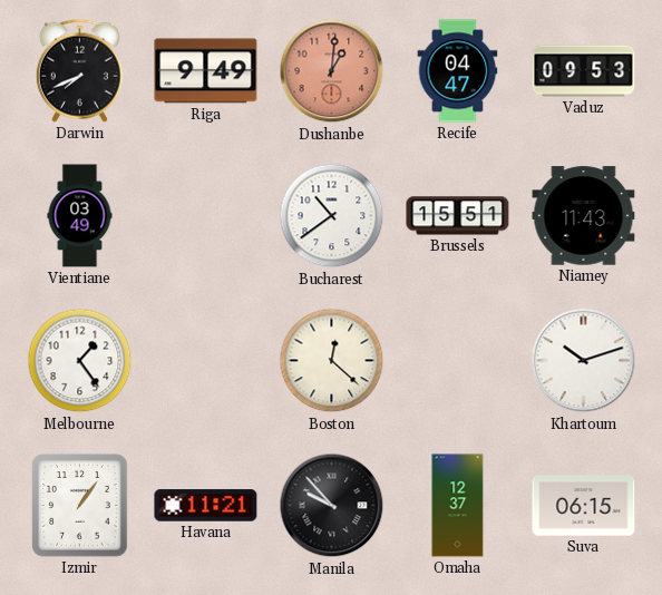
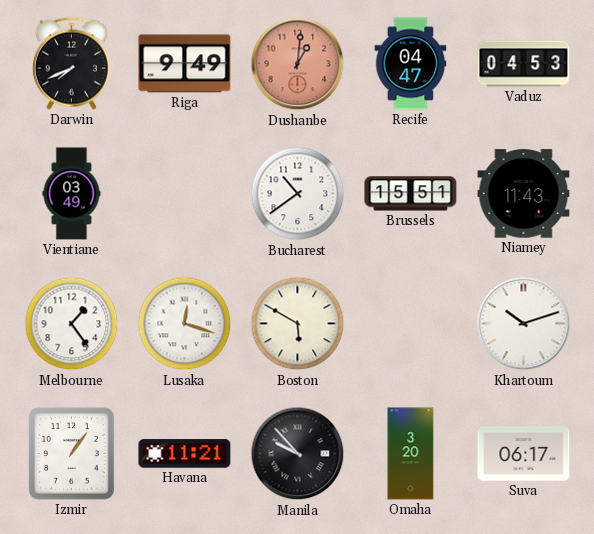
Vaduz: 09:53 -> 04:53 (524, 64)
Lusaka: none -> 12:18 (185, 324)
Boston: 12:22 -> 5:50 (298, 324)
Omaha: 12:37 -> 3:20 (411, 454)
Suva: 06:15 -> 06:17 (524, 454)
